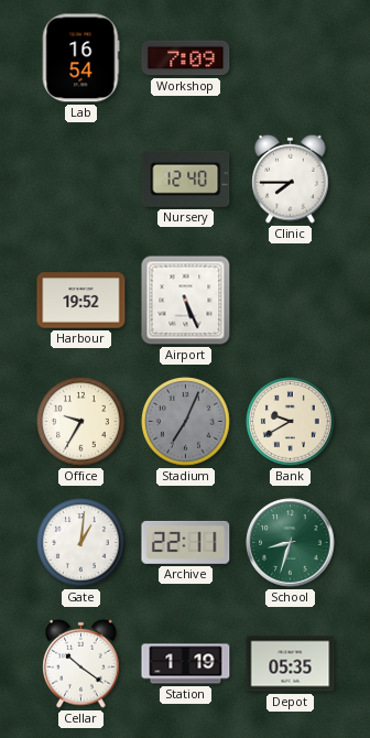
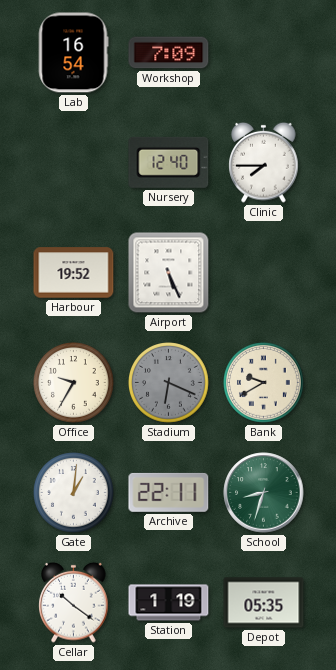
Stadium: 7:04 -> 6:19 (169, 383)
